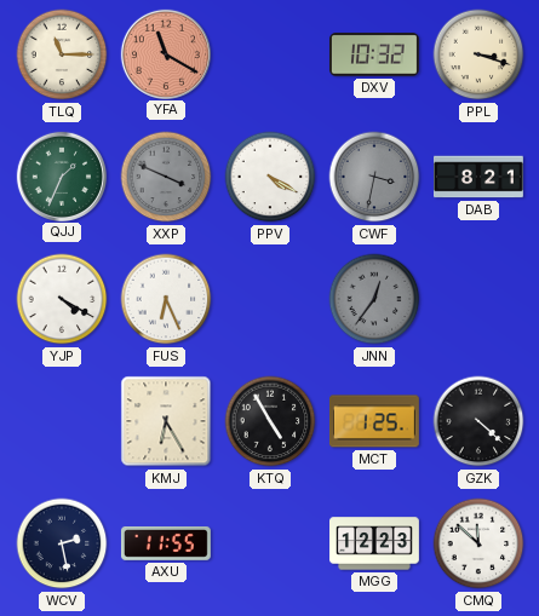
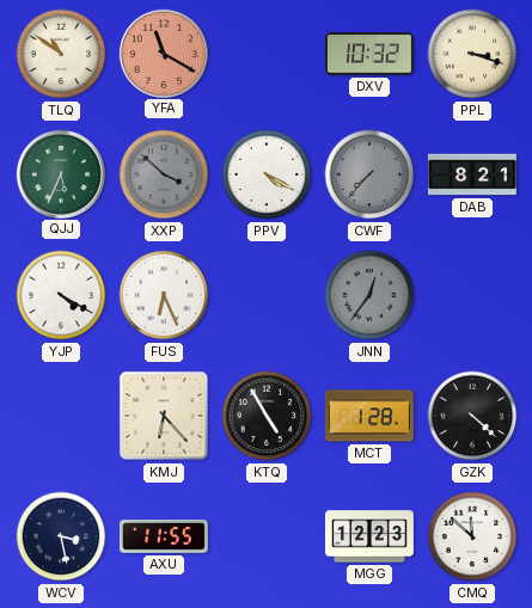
TLQ: 11:15 -> 10:51 (61, 54)
QJJ: 1:34 -> 5:34 (60, 173)
XXP: 3:49 -> 3:52 (164, 174)
CWF: 3:32 -> 7:37 (369, 174)
KMJ: 6:25 -> 6:23 (164, 416)
MCT: 1:25 -> 1:28 (369, 416)
WCV: 2:28 -> 3:28 (61, 536)
